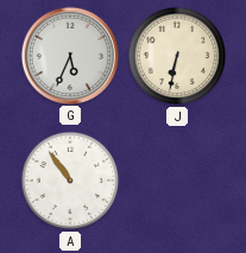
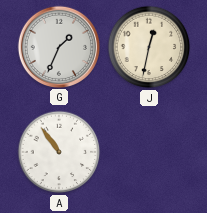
G: 5:34 -> 1:34 (58, 46)
J: 6:32 -> 12:32 (149, 47)
